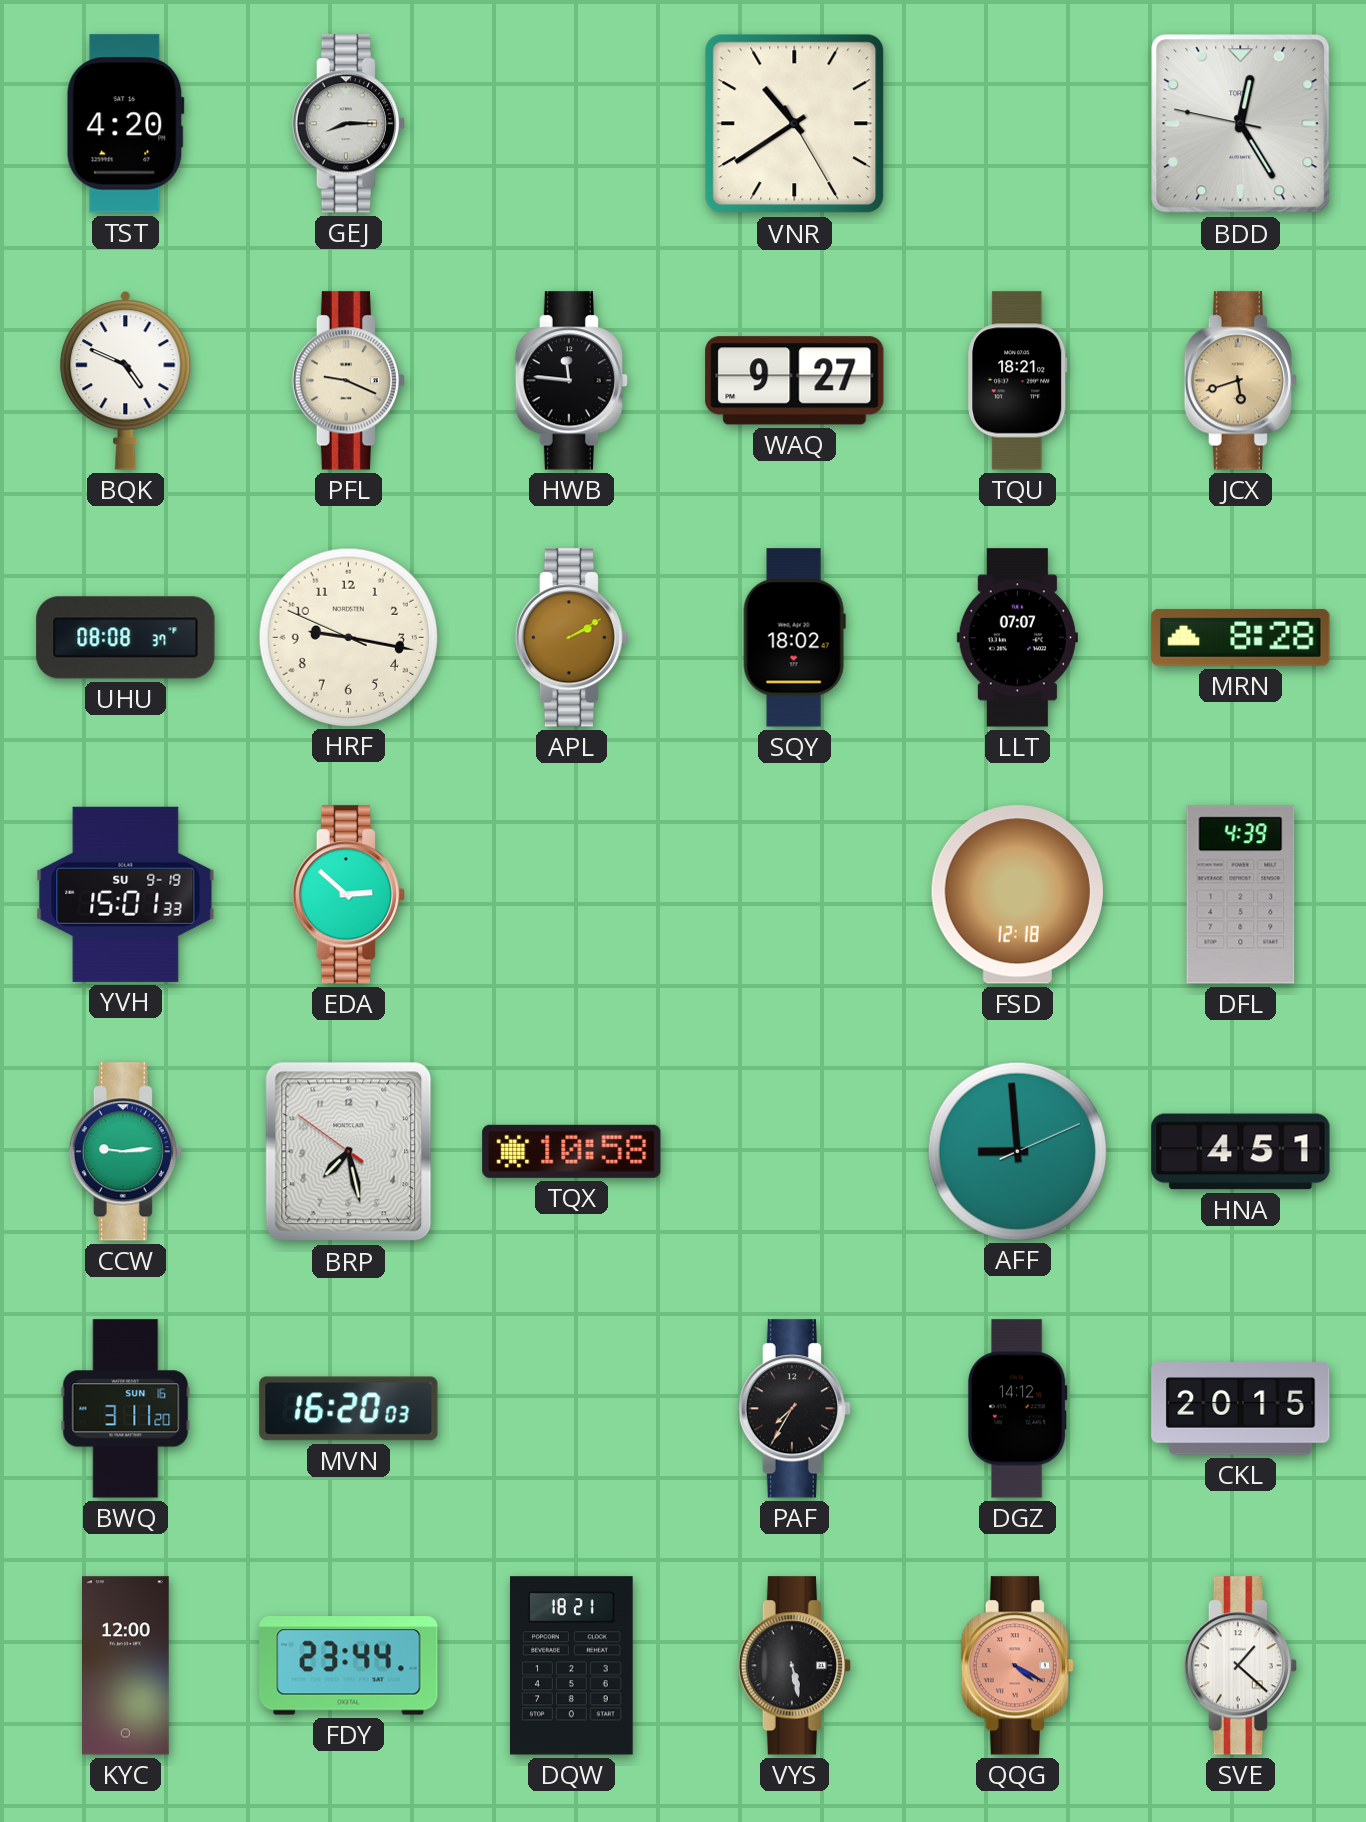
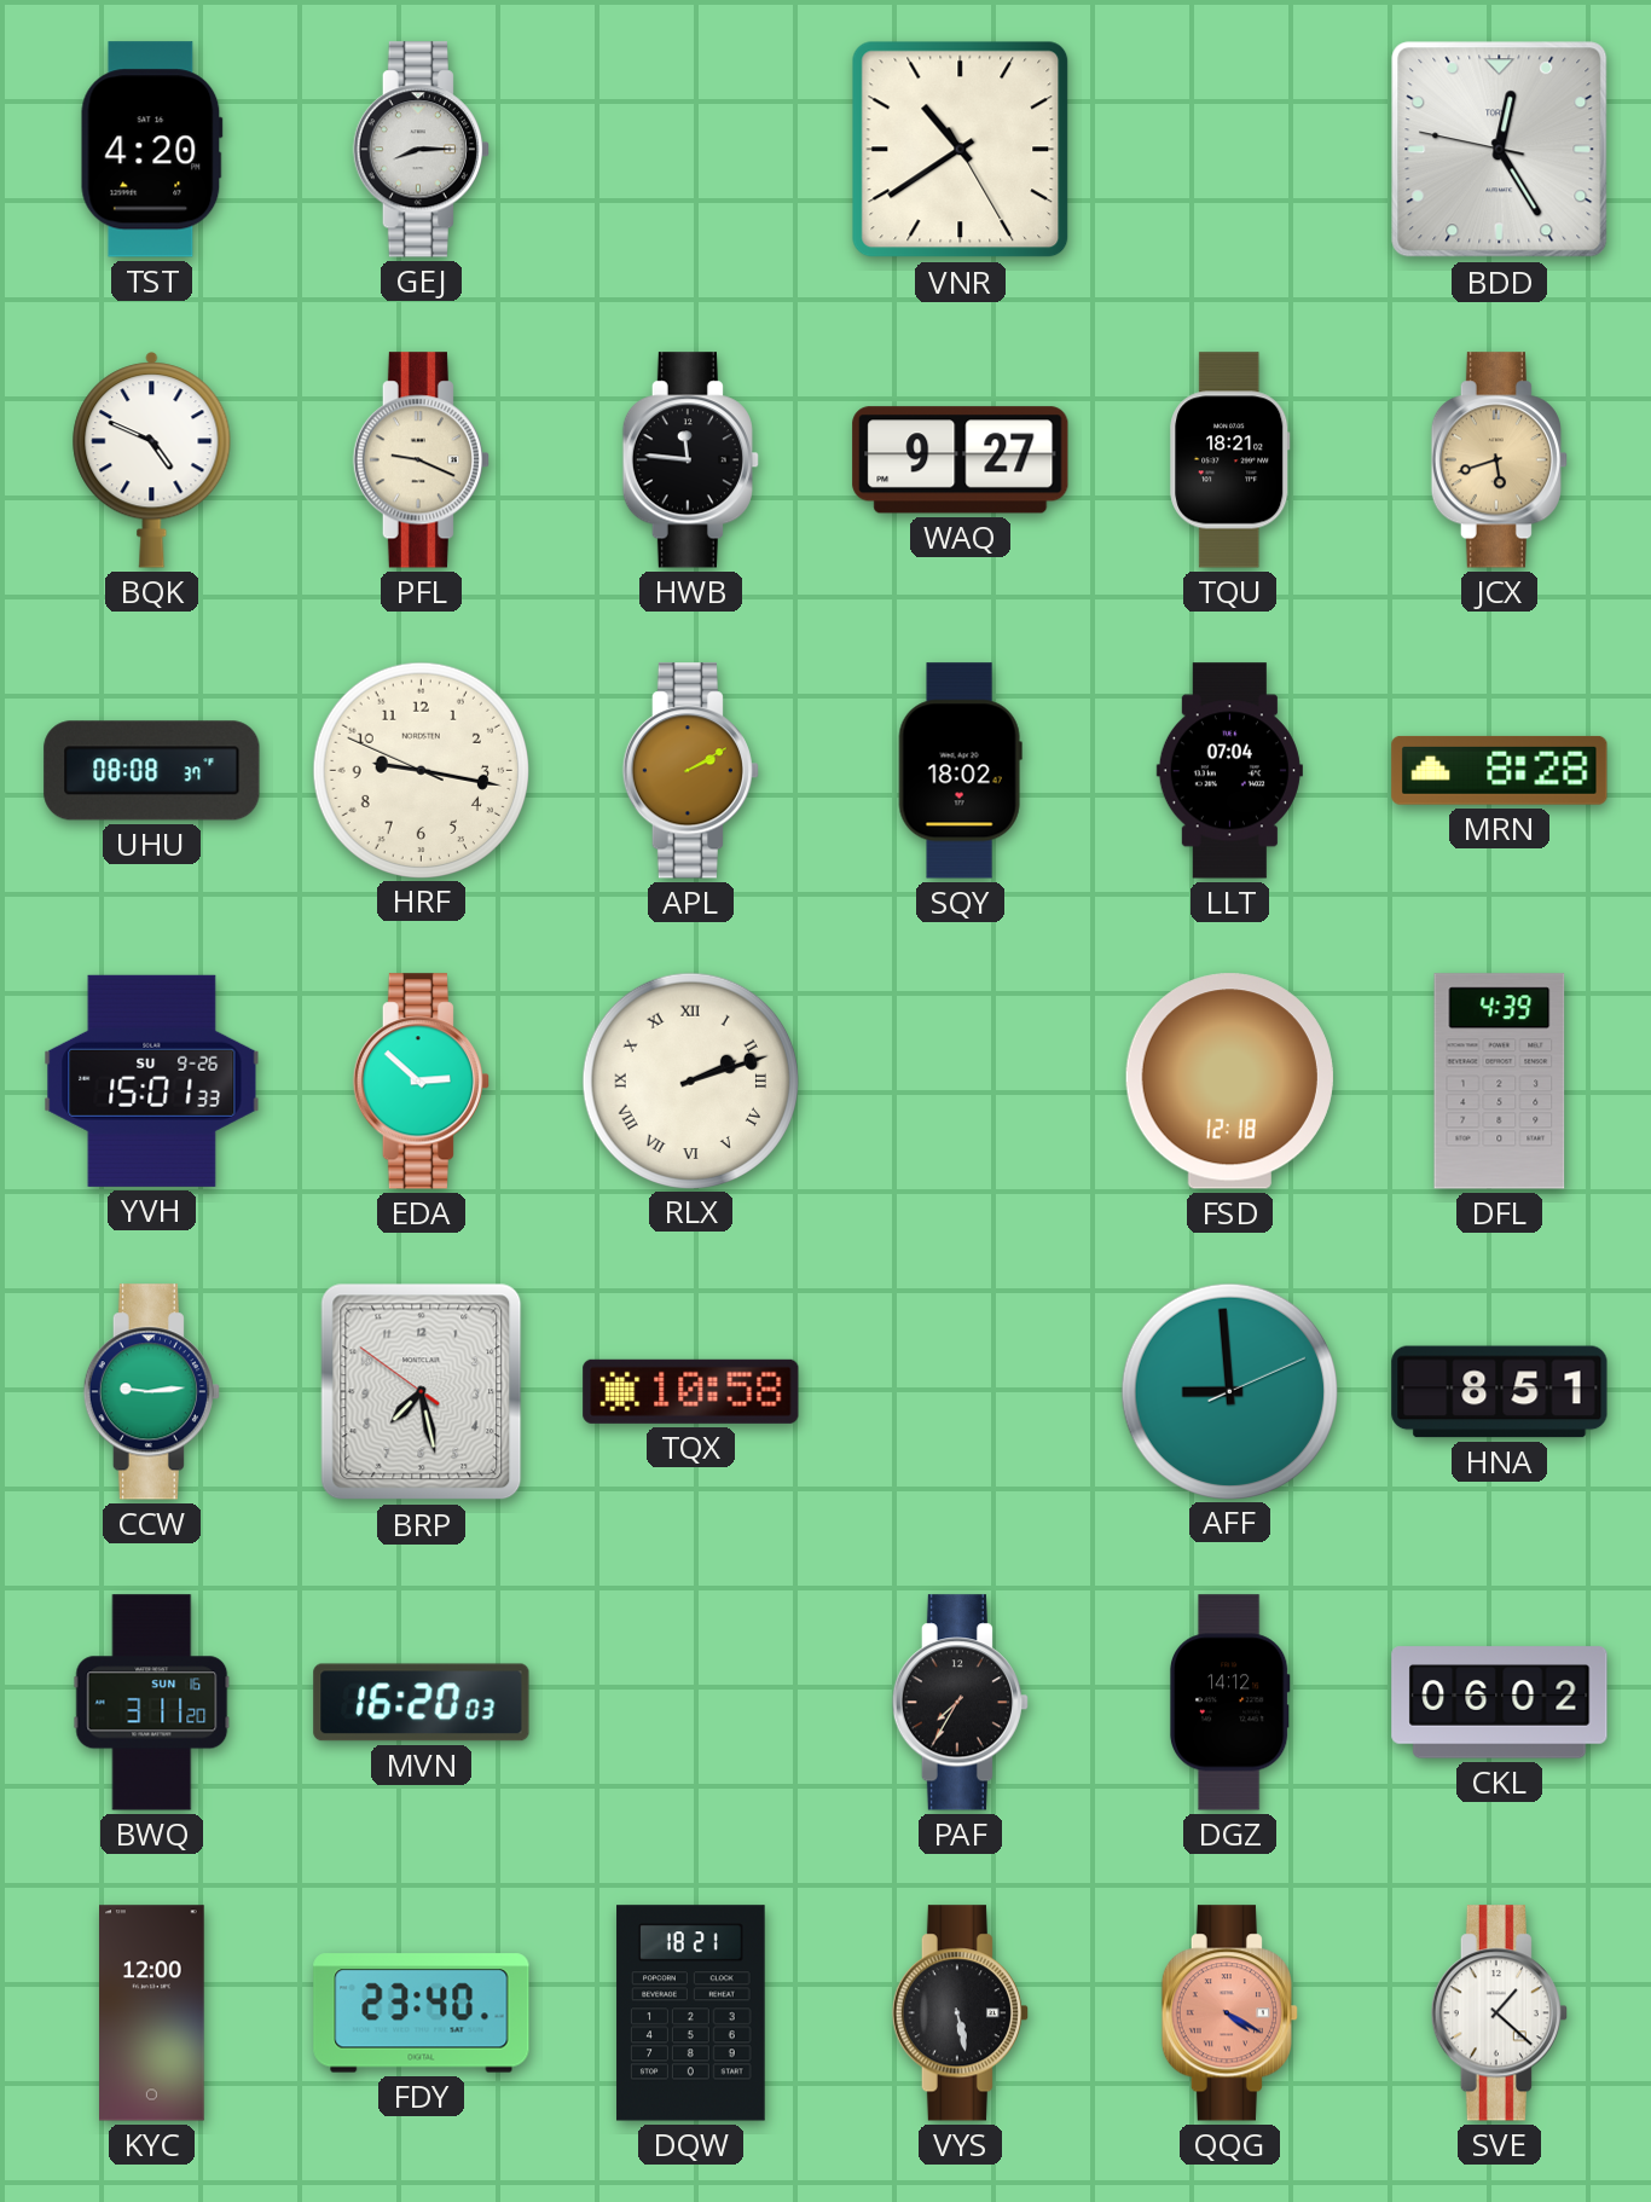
LLT: 07:07 -> 07:04 (1229, 771)
YVH date: SU 9-19 -> SU 9-26 (152, 1080)
RLX: none -> 2:12 (690, 1080)
HNA: 4:51 -> 8:51 (1500, 1392)
CKL: 20:15 -> 06:02 (1500, 1703)
FDY: 23:44 -> 23:40 (422, 2013)
